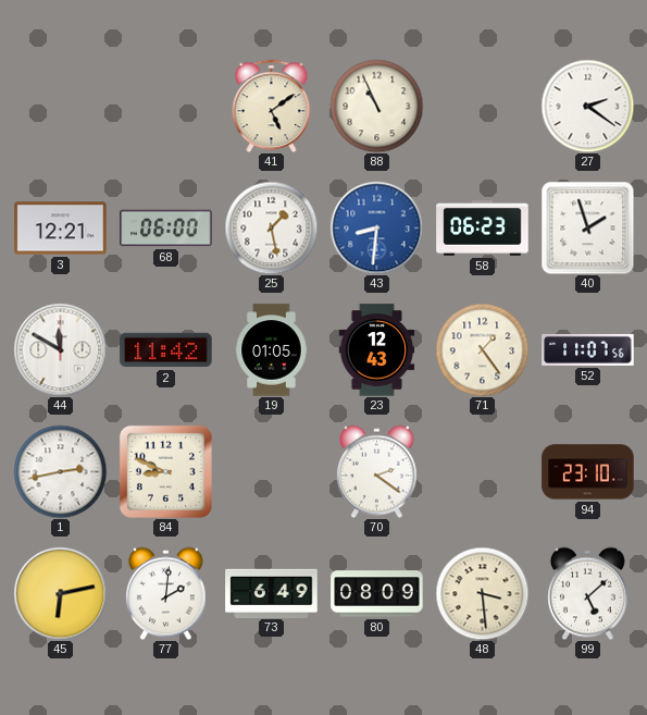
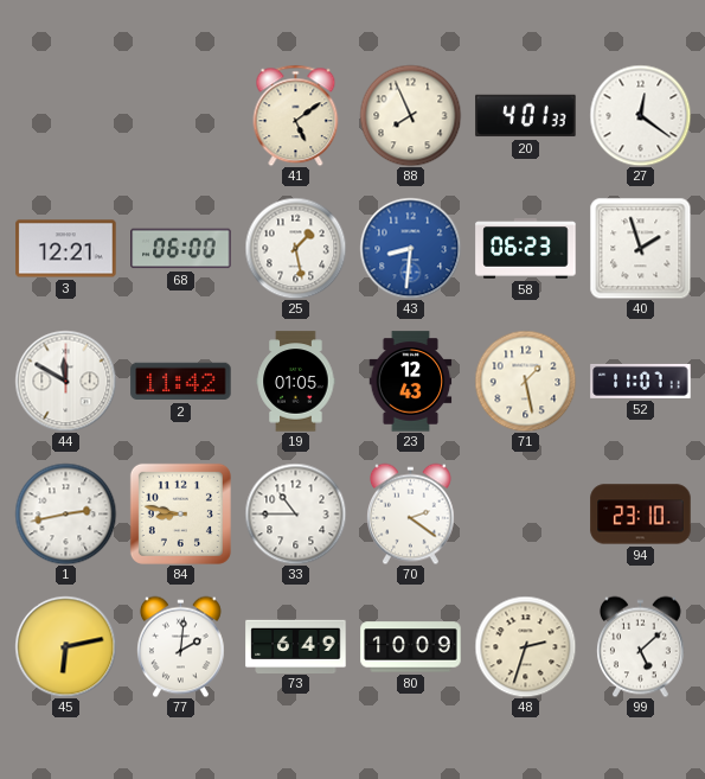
88: 10:56 -> 7:56 (410, 115)
20: none -> 4:01 (526, 116)
27: 2:21 -> 12:21 (640, 115)
71: 1:24 -> 1:28 (525, 381)
52: 11:07:56 -> 11:07:11 (641, 381)
84: 8:49 -> 8:47 (180, 513)
33: none -> 10:45 (295, 513)
80: 08:09 -> 10:09 (411, 647)
48: 3:29 -> 2:33 (525, 646)
